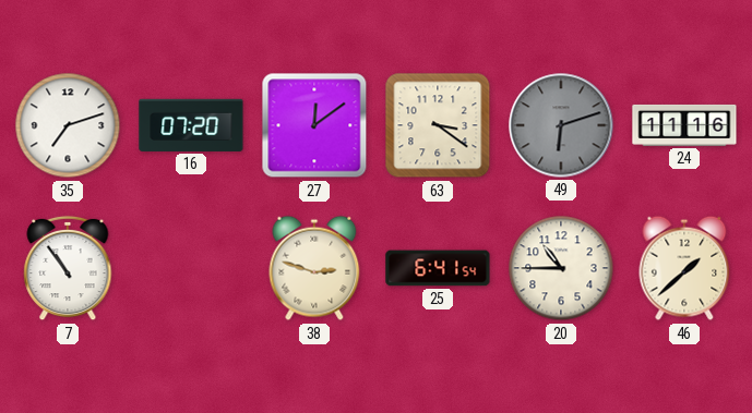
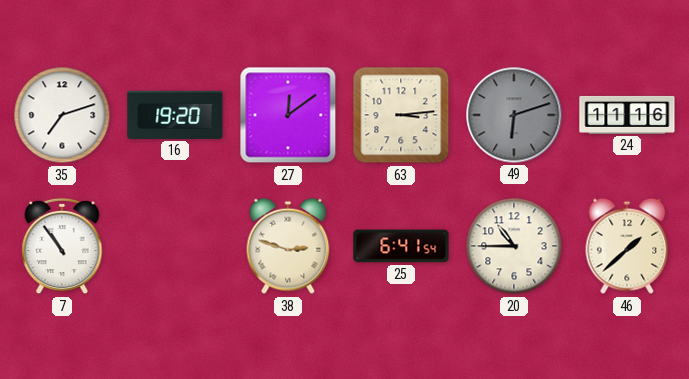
16: 07:20 -> 19:20 (175, 115)
63: 3:21 -> 3:14 (401, 115)
